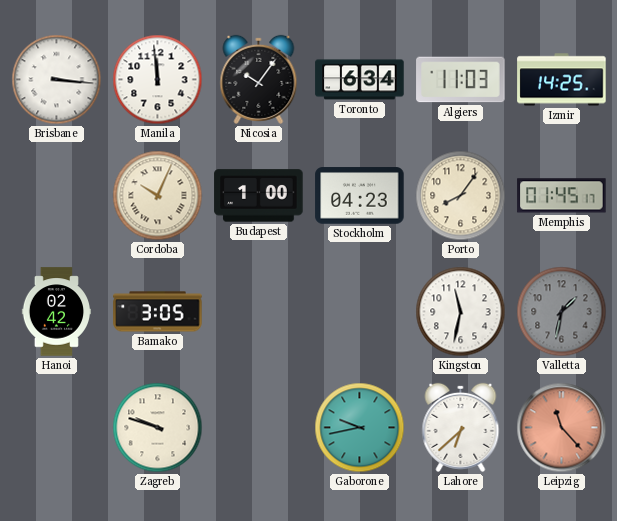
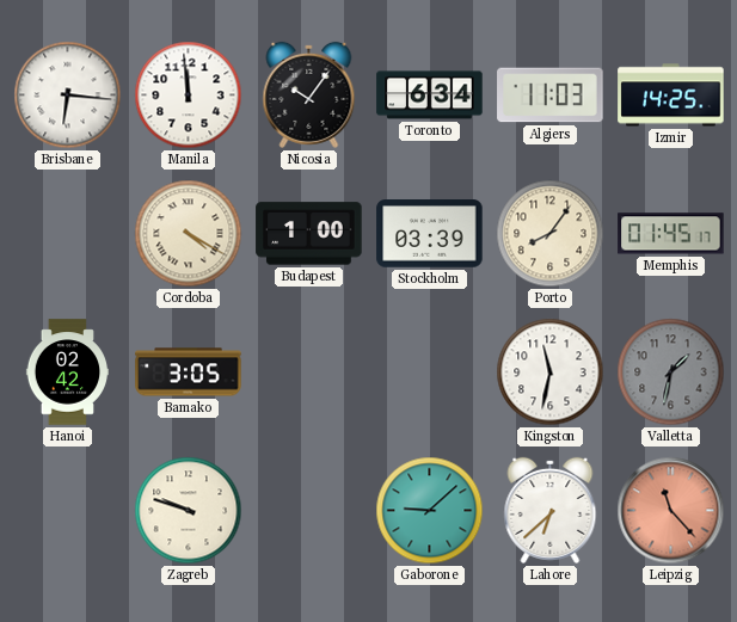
Brisbane: 3:16 -> 6:16 (68, 96)
Cordoba: 10:04 -> 4:20 (189, 234)
Stockholm: 04:23 -> 03:39 (430, 234)
Gaborone: 9:43 -> 9:08 (430, 511)
